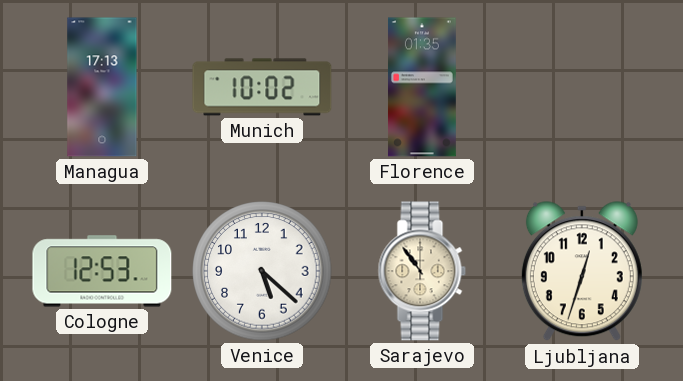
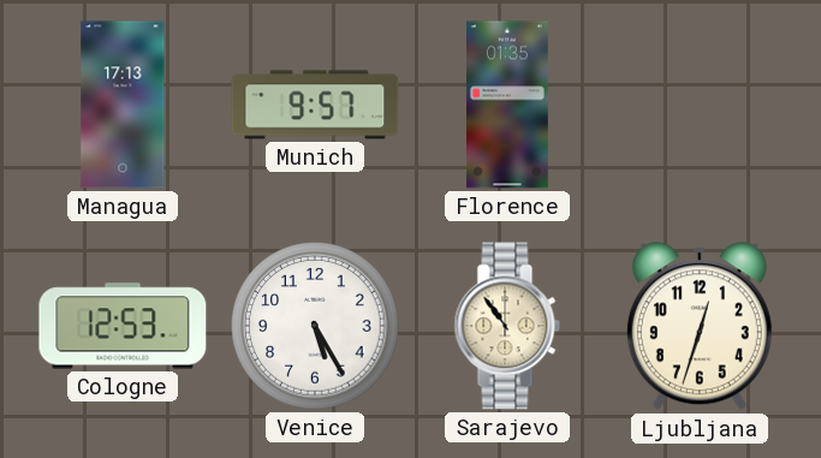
Munich: 10:02 -> 9:57 (315, 105)
Venice: 5:22 -> 5:25 (315, 326)
